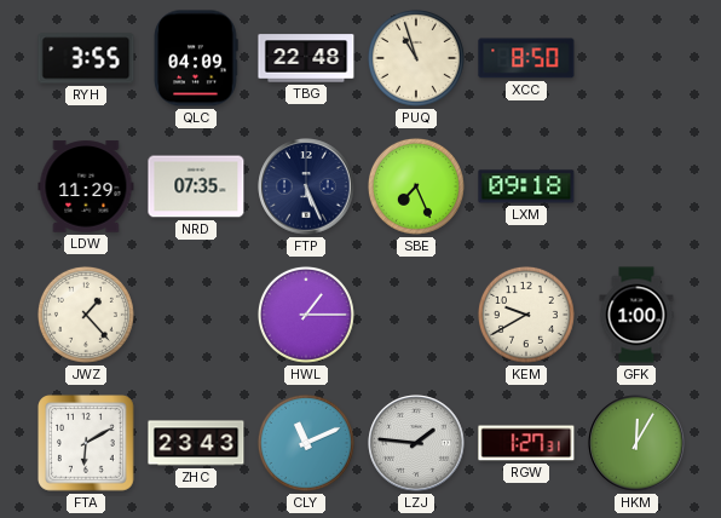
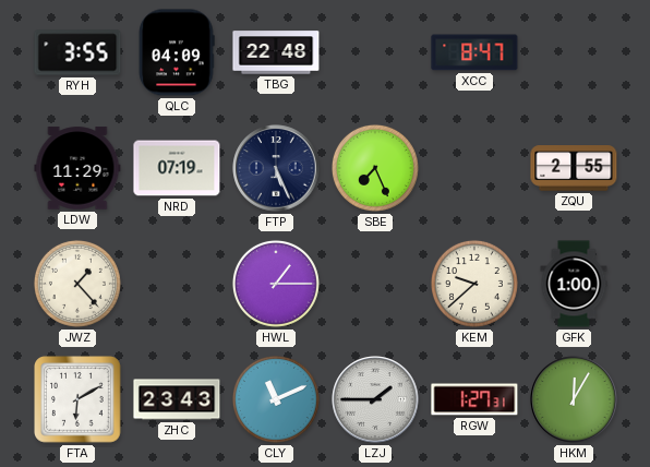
PUQ: 10:57 -> none (416, 58)
XCC: 8:50 -> 8:47 (474, 52)
NRD: 07:35 -> 07:19 (177, 168)
LXM: 09:18 -> none (526, 186)
ZQU: none -> 2:55 (574, 168)
KEM: 9:40 -> 9:38 (474, 284)
LZJ: 1:46 -> 1:45 (375, 399)
